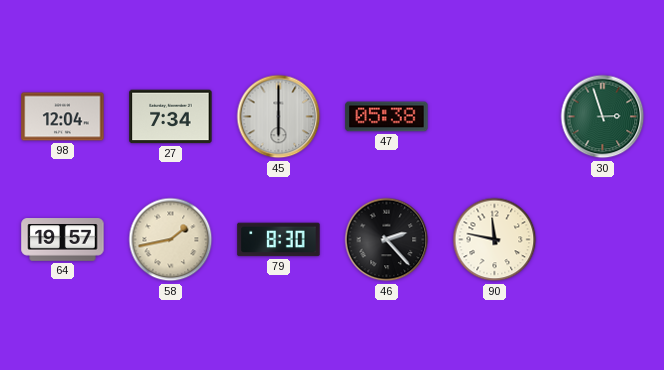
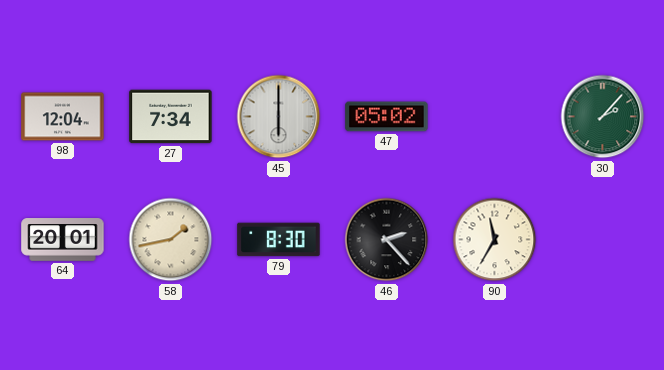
47: 05:38 -> 05:02 (387, 117)
30: 2:57 -> 2:07 (603, 117)
64: 19:57 -> 20:01 (63, 240)
90: 11:47 -> 11:35 (495, 240)
